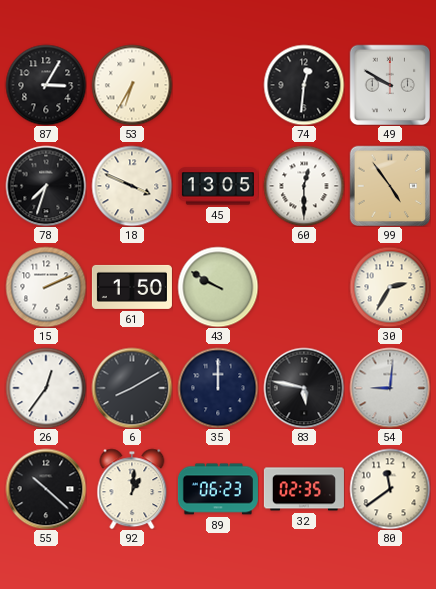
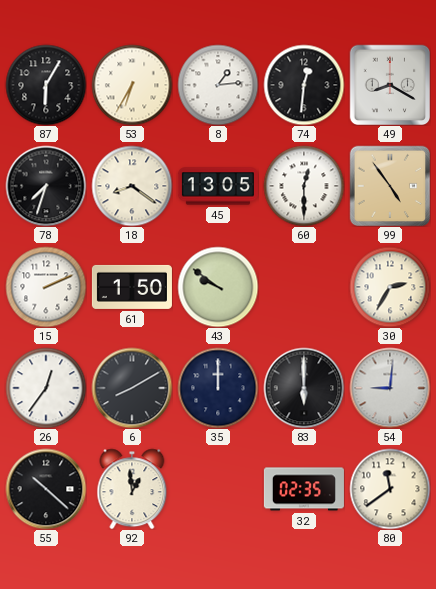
87: 3:05 -> 6:05 (46, 85)
8: none -> 1:14 (218, 85)
49: 9:50 -> 8:20 (390, 85)
18: 3:49 -> 8:21 (132, 186)
43: 9:50 -> 9:51 (218, 287)
83: 5:47 -> 6:00 (304, 388)
92: 1:01 -> 12:59 (132, 489)
89: 06:23 -> none (218, 489)
